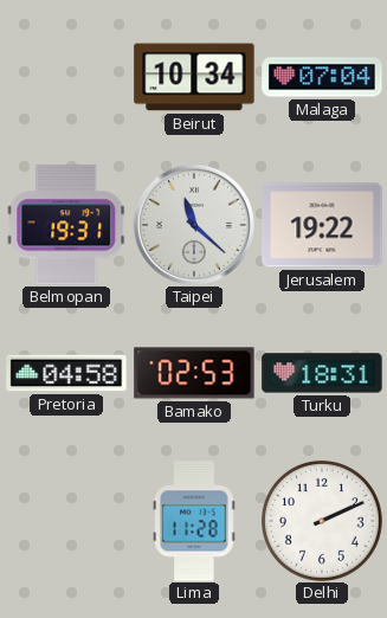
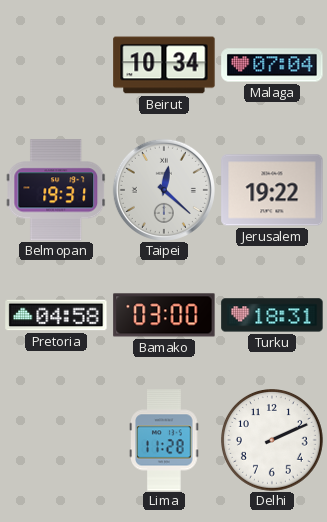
Taipei: 11:22 -> 12:22 (164, 190)
Bamako: 02:53 -> 03:00 (164, 315)
